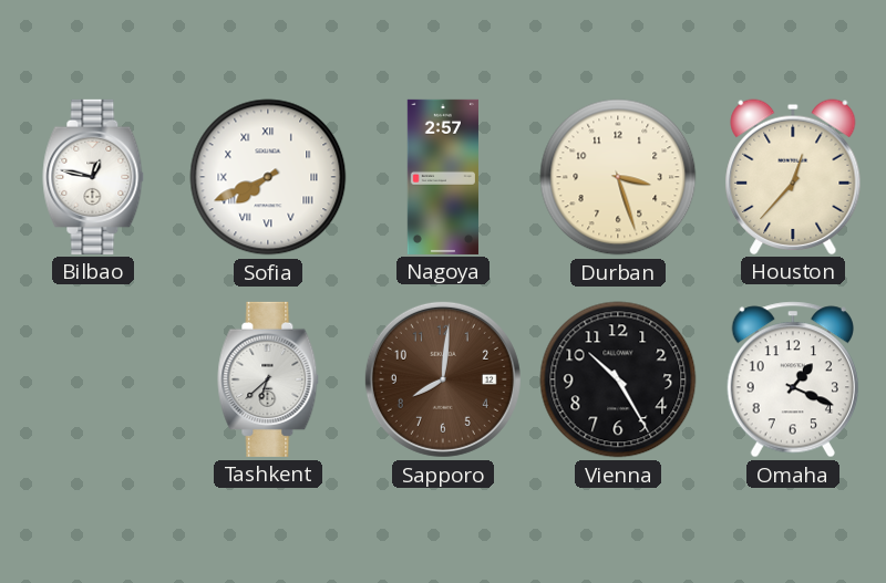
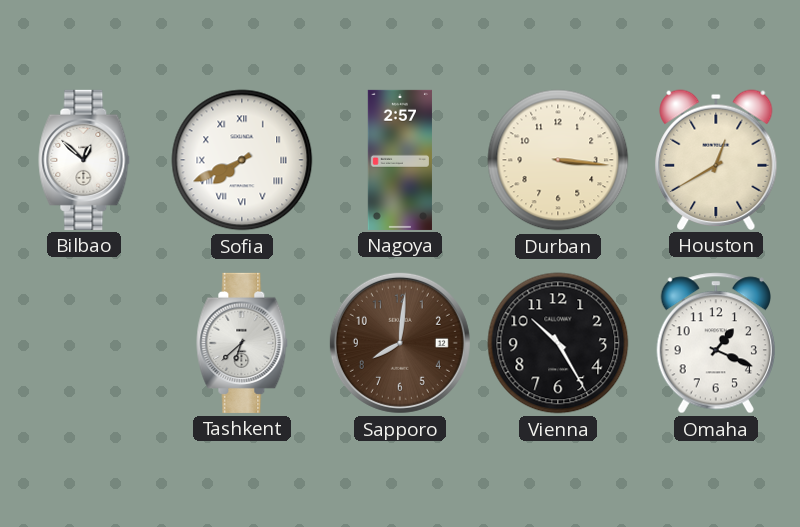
Bilbao: 12:47 -> 12:52 (84, 160)
Durban: 3:27 -> 3:16 (558, 160)
Houston: 12:37 -> 12:40 (716, 160)
